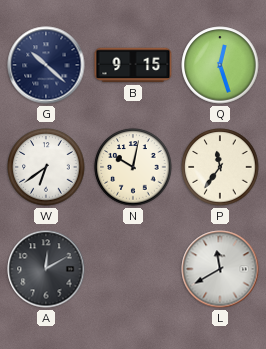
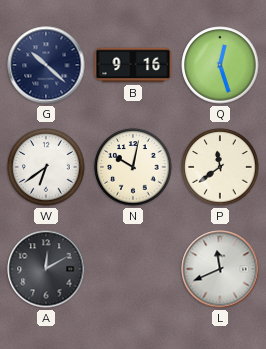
B: 9:15 -> 9:16 (133, 65)
P: 11:36 -> 11:39 (220, 167)
L: 11:40 -> 11:41 (220, 269)
